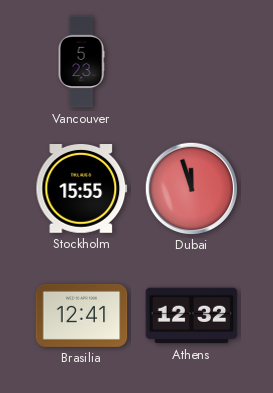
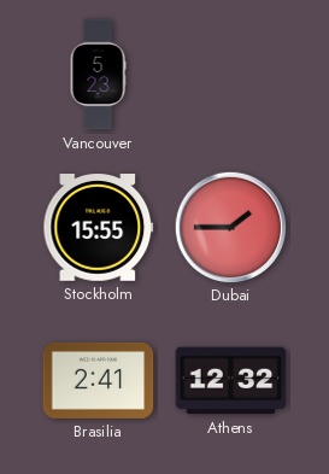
Dubai: 11:57 -> 1:45 (230, 227)
Brasilia: 12:41 -> 2:41 (99, 380)
